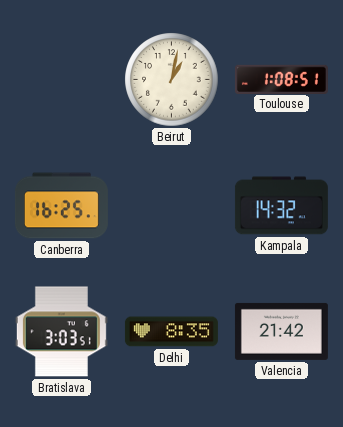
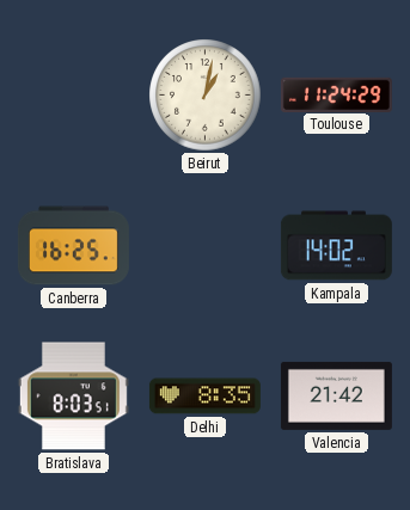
Toulouse: 1:08 -> 11:24 (336, 94)
Kampala: 14:32 -> 14:02 (336, 246)
Bratislava: 3:03 -> 8:03 (73, 397)
